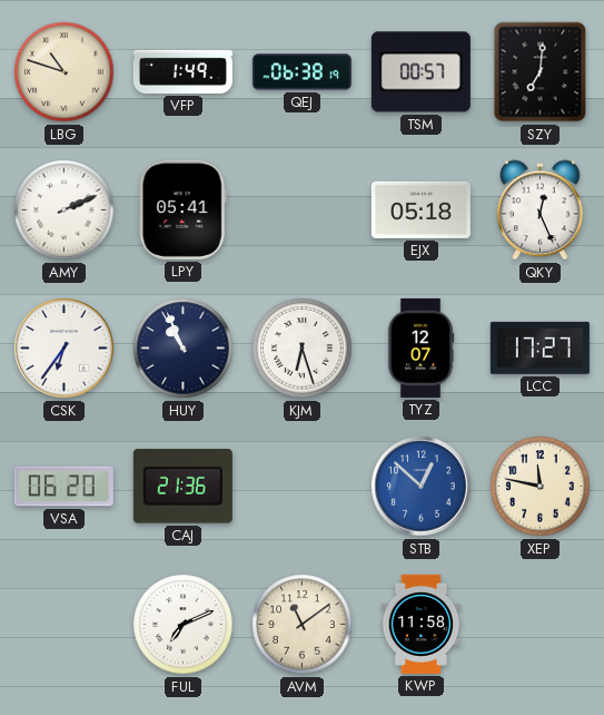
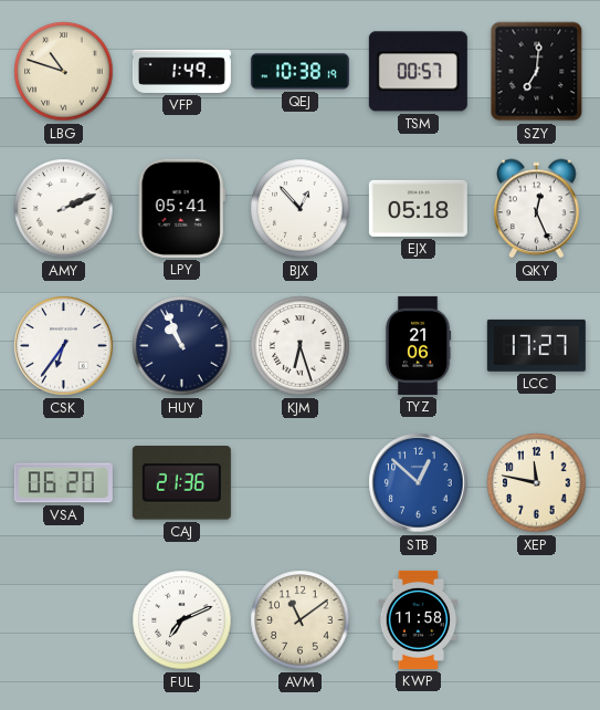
QEJ: 06:38 -> 10:38 (299, 72)
BJX: none -> 12:53 (301, 209)
TYZ: 12:07 -> 21:06 (418, 345)
